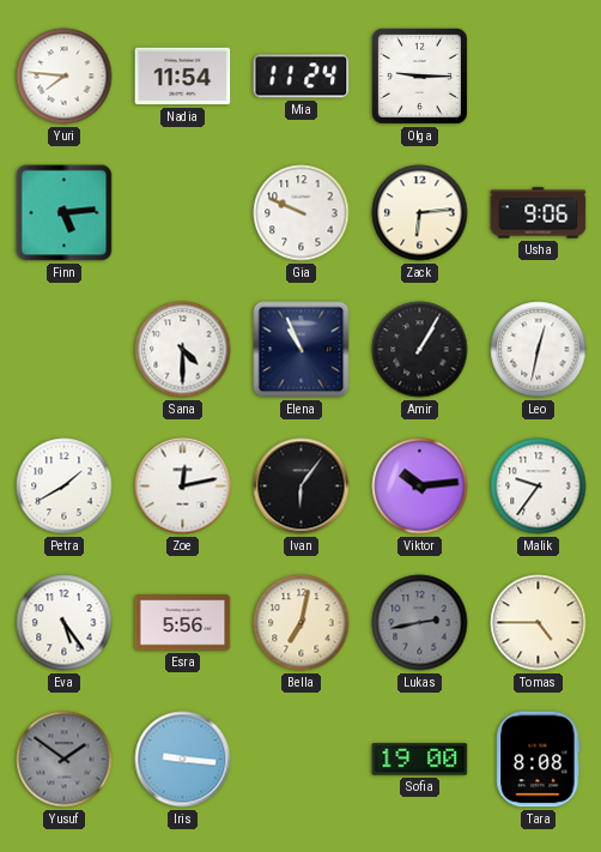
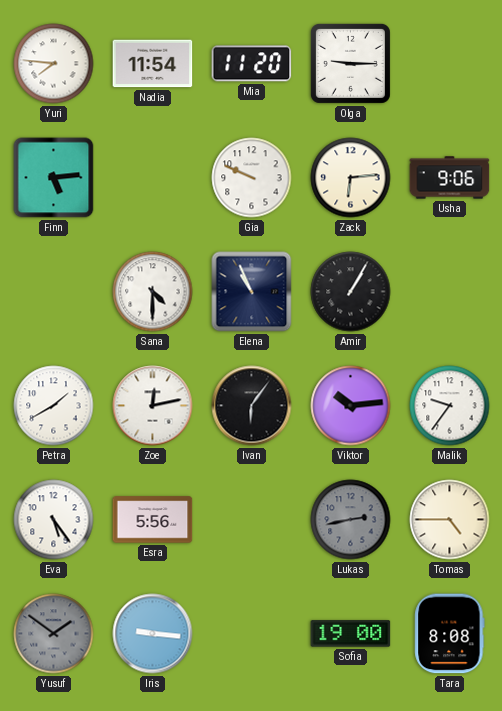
Mia: 11:24 -> 11:20 (252, 64)
Leo: 12:32 -> none (539, 350)
Bella: 7:02 -> none (302, 623)
